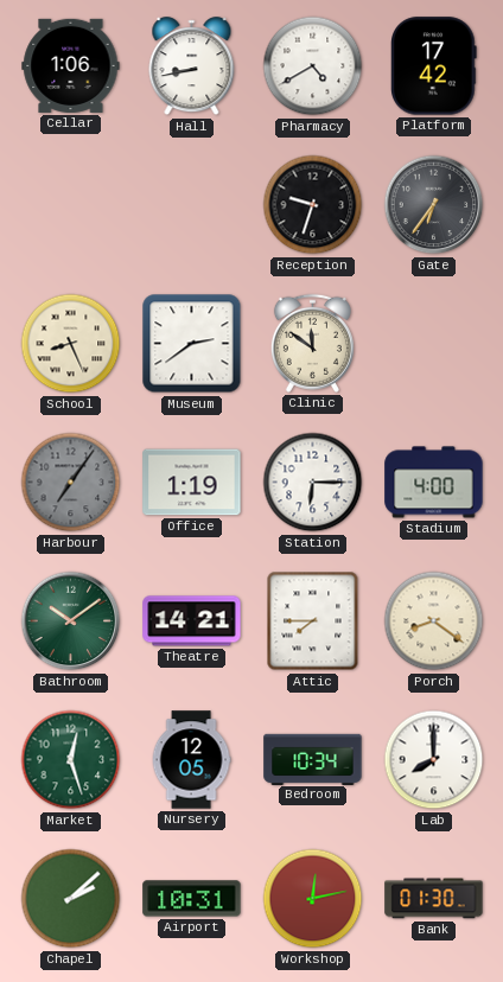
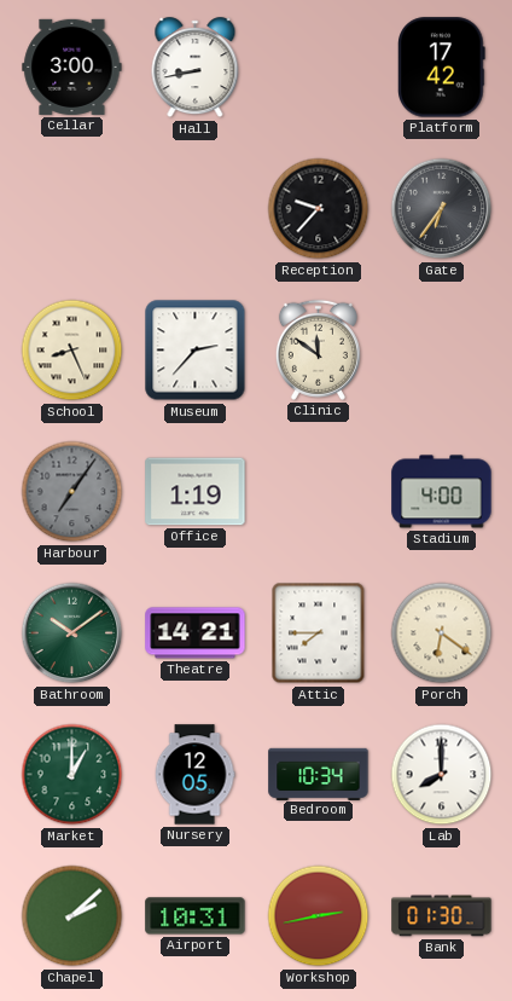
Cellar: 1:06 -> 3:00 (72, 66)
Pharmacy: 4:40 -> none (313, 66)
Reception: 9:33 -> 9:37 (319, 209)
Museum: 2:39 -> 2:37 (196, 351)
Station: 6:15 -> none (313, 483)
Porch: 8:21 -> 6:21 (442, 633)
Market: 12:27 -> 1:00 (72, 775)
Workshop: 12:13 -> 2:43 (319, 916)
